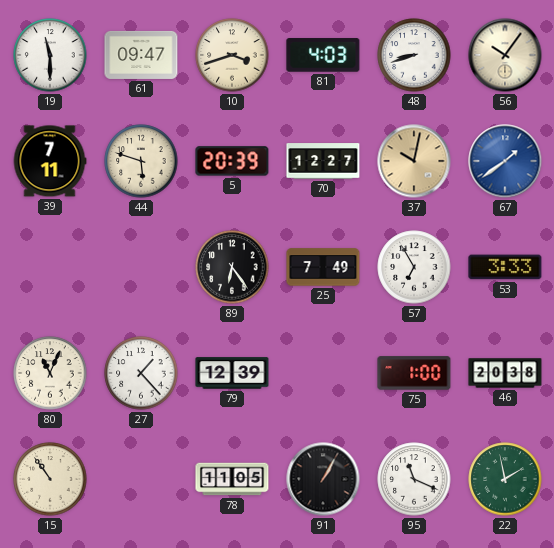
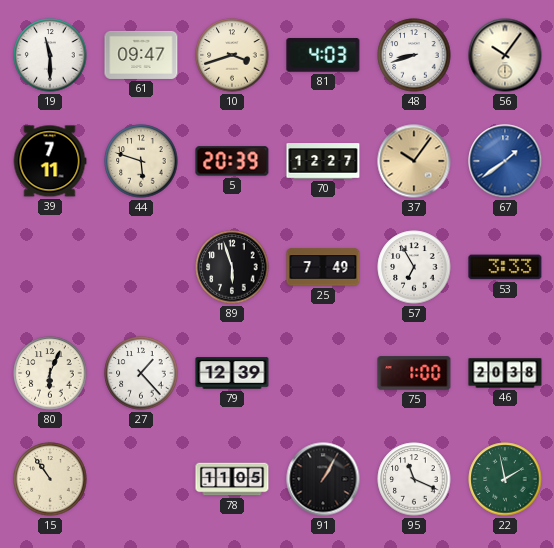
37: 10:02 -> 10:06 (414, 161)
89: 6:24 -> 5:57 (232, 267)
80: 11:04 -> 6:04 (50, 373)
